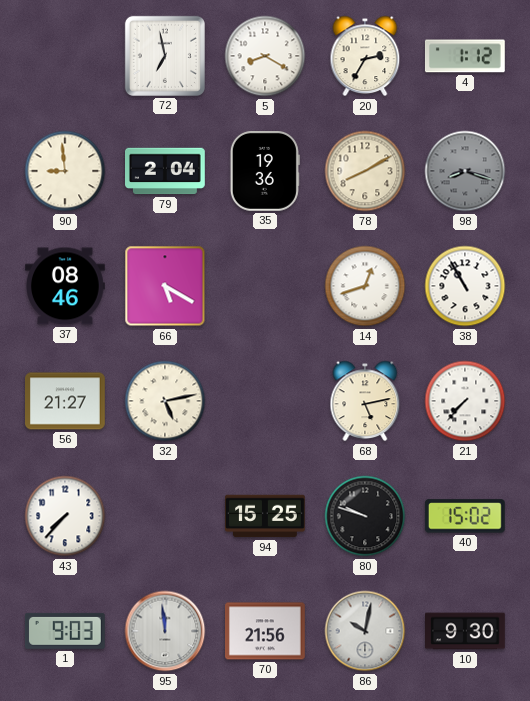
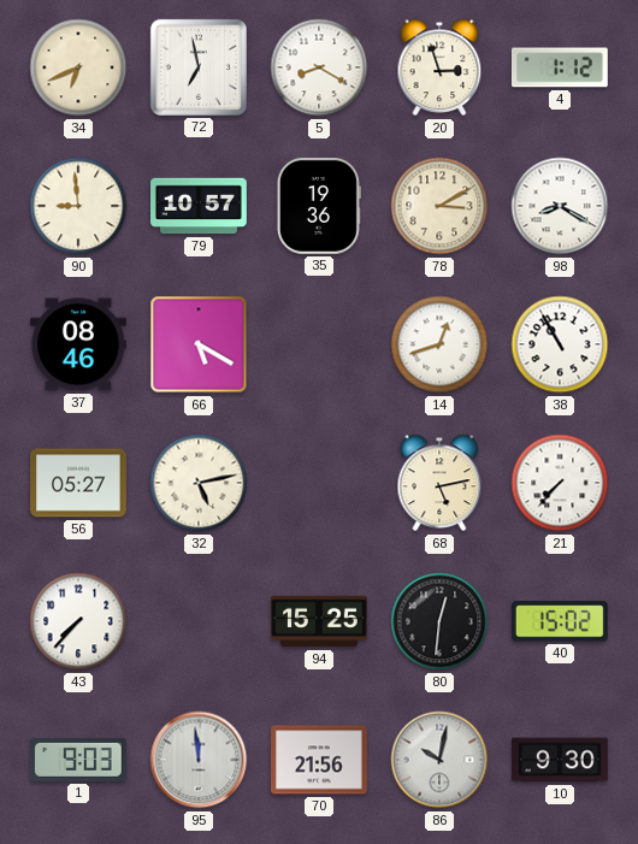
34: none -> 6:41 (78, 67)
20: 2:35 -> 2:57 (439, 67)
79: 2:04 -> 10:57 (200, 206)
78: 8:10 -> 3:10 (439, 206)
98: 8:18 -> 8:20 (560, 206)
98 dial: grey -> white (560, 206)
56: 21:27 -> 05:27 (79, 483)
80: 9:48 -> 12:31 (439, 621)
